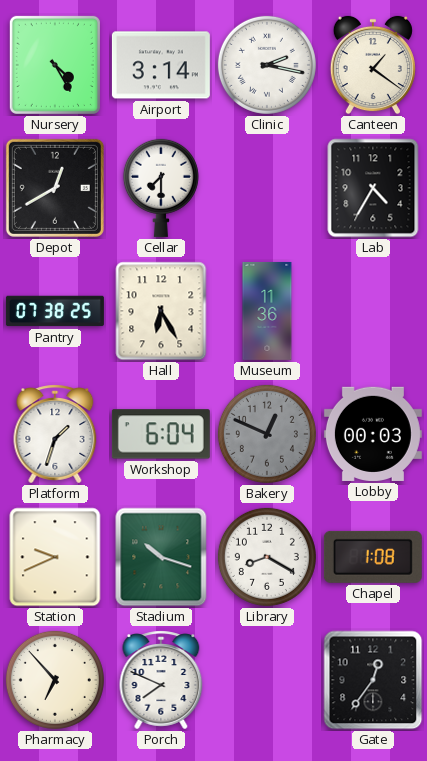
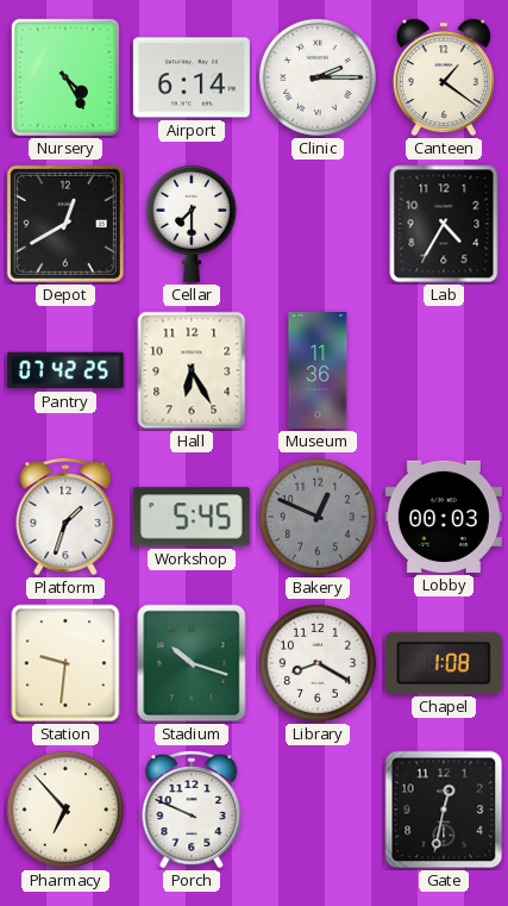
Airport: 3:14 -> 6:14 (192, 77)
Clinic: 2:17 -> 2:15 (318, 77)
Pantry: 07:38 -> 07:42 (65, 370)
Workshop: 6:04 -> 5:45 (192, 517)
Station: 9:41 -> 9:31 (65, 663)
Porch: 7:49 -> 9:49 (192, 810)
Gate: 12:36 -> 12:32 (444, 810)
